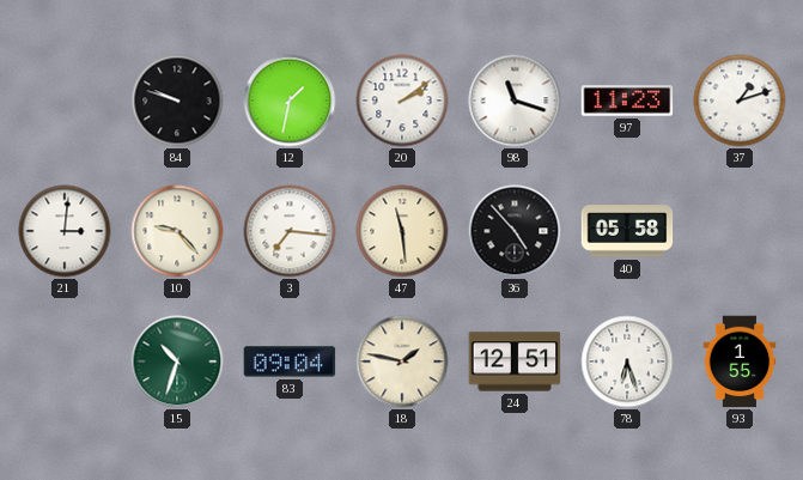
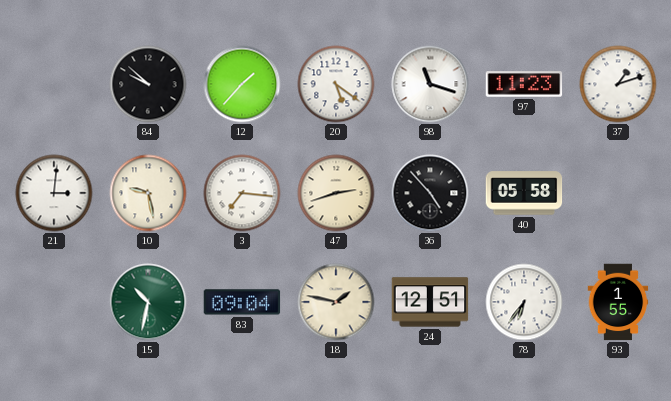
84: 9:48 -> 9:52 (148, 84)
12: 1:32 -> 1:37 (242, 84)
20: 2:09 -> 5:21 (336, 84)
10: 9:23 -> 9:28 (148, 193)
47: 11:29 -> 2:42 (336, 193)
15: 10:33 -> 10:32 (148, 302)
78: 6:27 -> 6:36 (524, 302)
